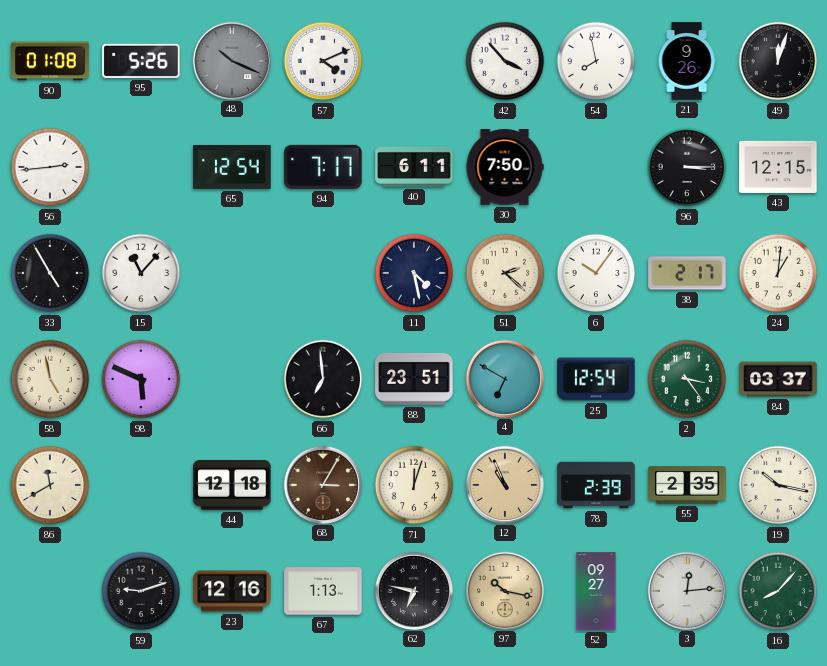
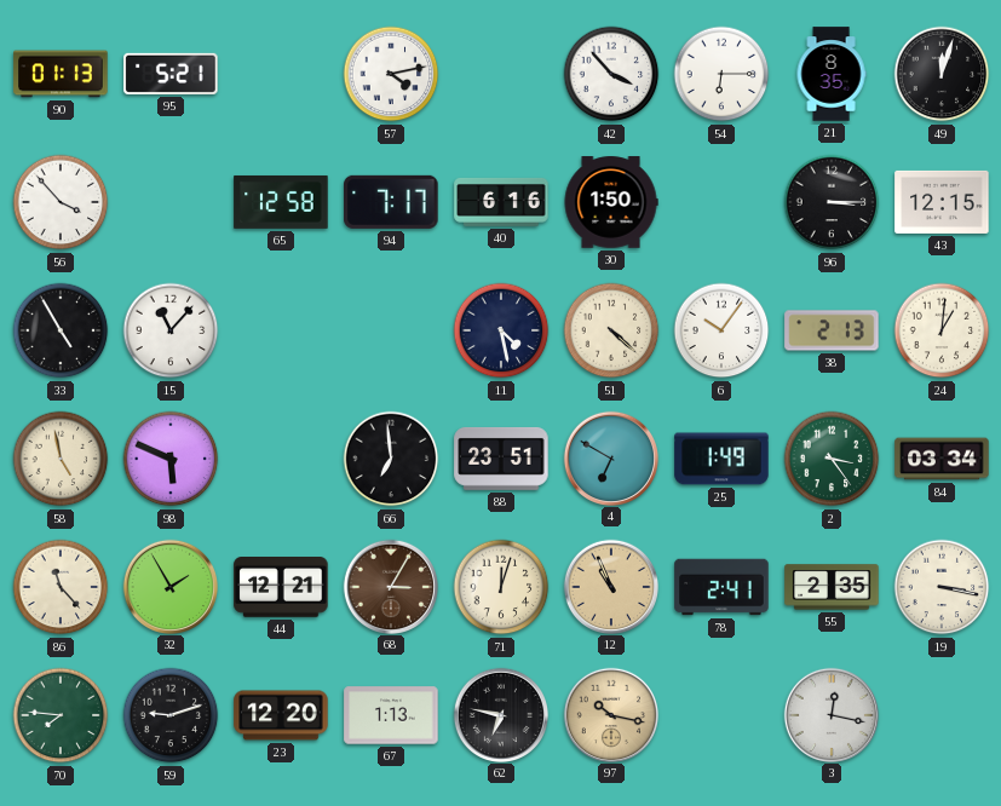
90: 01:08 -> 01:13 (61, 74)
95: 5:26 -> 5:21 (171, 74)
48: 10:19 -> none (231, 60)
57: 4:11 -> 4:13 (391, 74)
54: 7:58 -> 6:15 (721, 74)
21: 9:26 -> 8:35 (832, 74)
56: 2:44 -> 3:53 (61, 202)
65: 12:54 -> 12:58 (281, 202)
40: 6:11 -> 6:16 (501, 202)
30: 7:50 -> 1:50 (611, 202)
51: 2:22 -> 4:22 (611, 330)
38: 2:17 -> 2:13 (832, 330)
25: 12:54 -> 1:49 (721, 459)
84: 03:37 -> 03:34 (942, 459)
86: 11:40 -> 11:23 (61, 587)
32: none -> 1:55 (169, 586)
44: 12:18 -> 12:21 (281, 588)
78: 2:39 -> 2:41 (721, 587)
19: 10:17 -> 3:17 (942, 587)
70: none -> 7:46 (61, 715)
23: 12:16 -> 12:20 (281, 715)
52: 09:27 -> none (596, 591)
3: 12:14 -> 12:17 (830, 714)
16: 8:07 -> none (778, 591)
